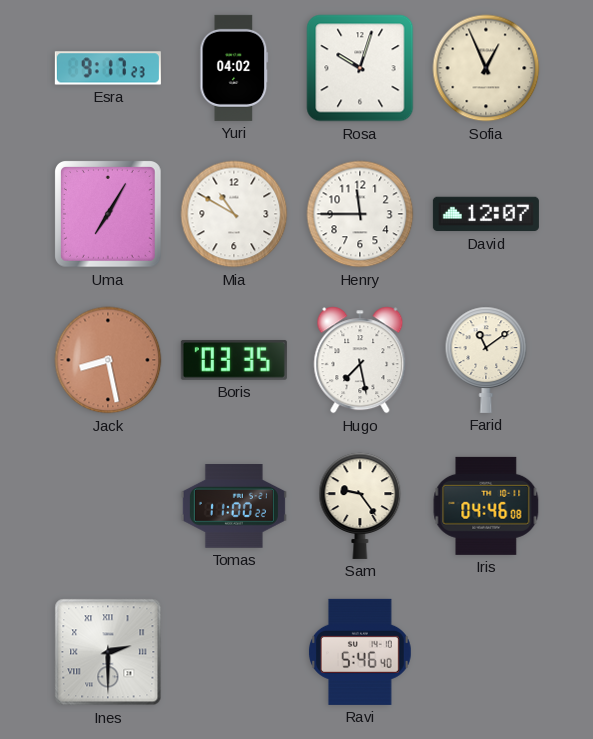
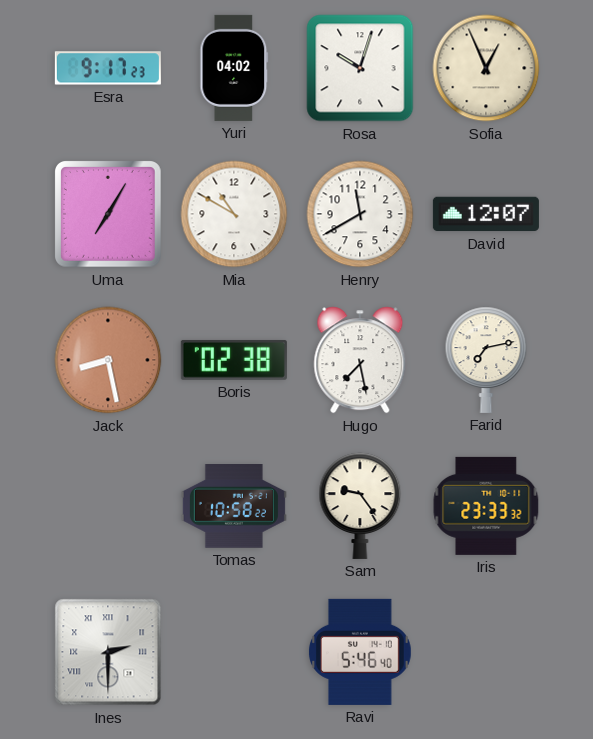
Henry: 11:45 -> 11:40 (360, 214)
Boris: 03:35 -> 02:38 (234, 360)
Farid: 11:09 -> 7:13 (486, 360)
Tomas: 11:00 -> 10:58 (234, 507)
Iris: 04:46 -> 23:33 (486, 506)
